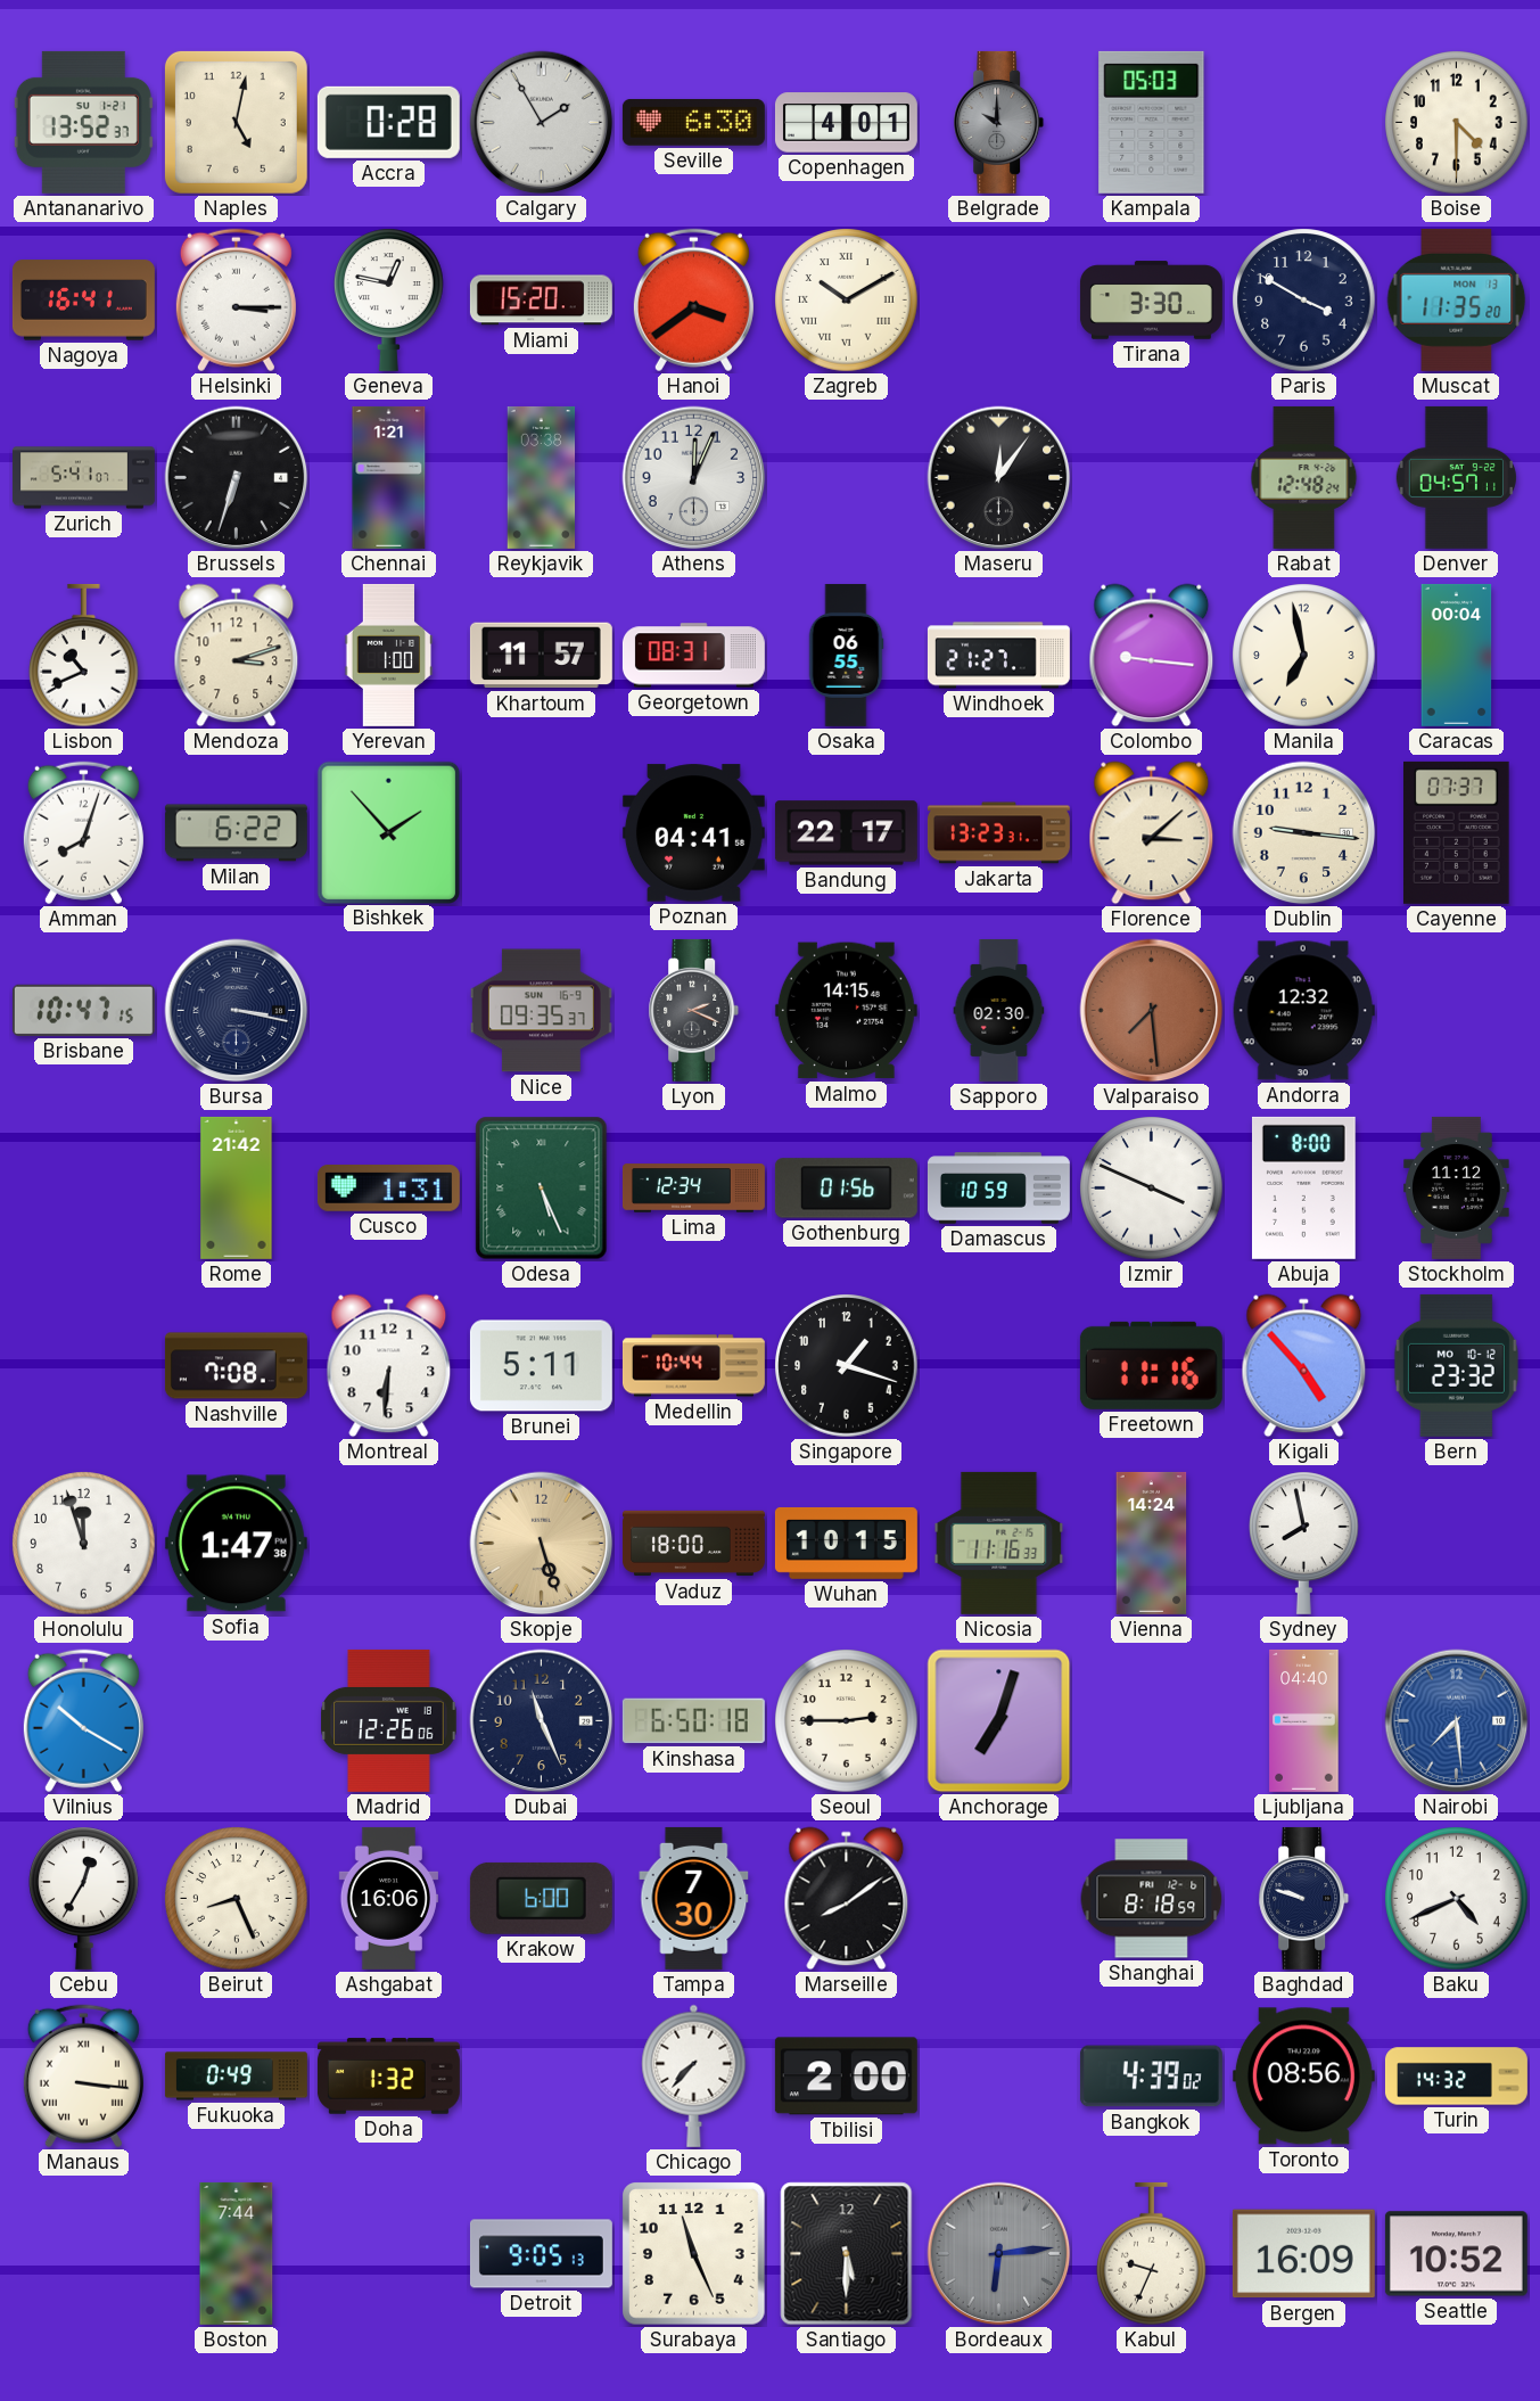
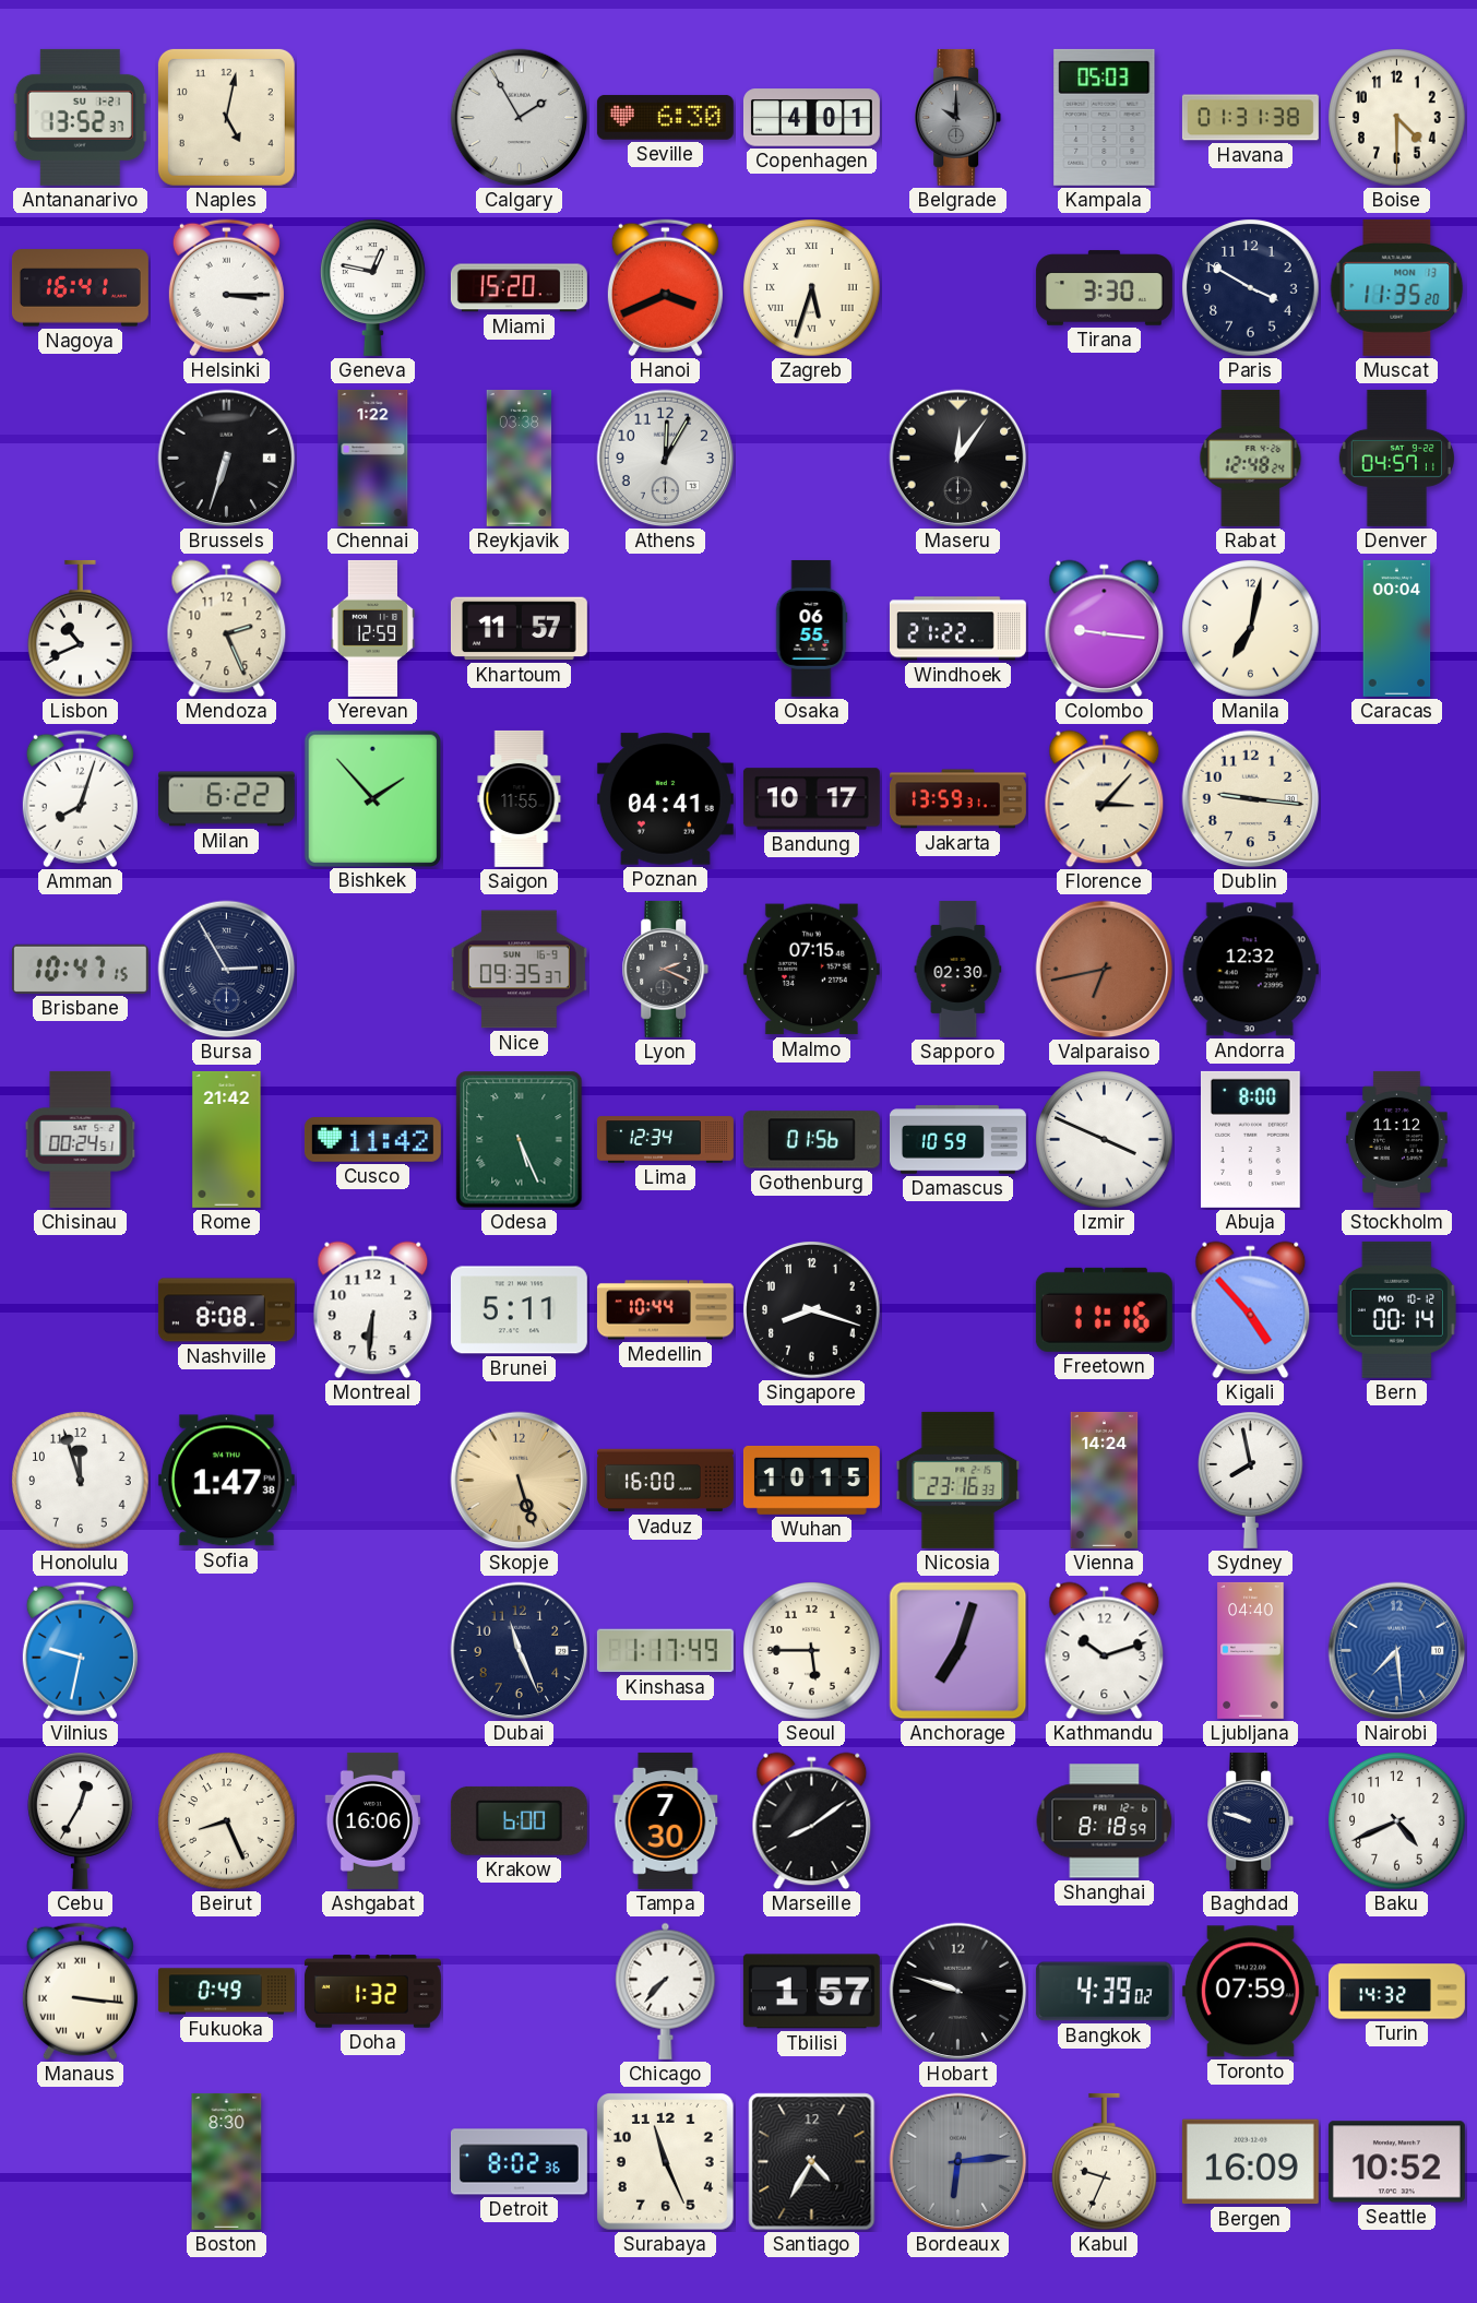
Accra: 0:28 -> none (388, 122)
Havana: none -> 01:31 (1250, 118)
Hanoi: 3:39 -> 3:41 (665, 288)
Zagreb: 10:10 -> 5:33 (812, 288)
Zurich: 5:41 -> none (83, 478)
Chennai: 1:21 -> 1:22 (373, 458)
Athens: 12:04 -> 12:05 (666, 459)
Mendoza: 3:12 -> 2:26 (227, 629)
Yerevan: 1:00 -> 12:59 (373, 628)
Georgetown: 08:31 -> none (693, 656)
Windhoek: 21:27 -> 21:22 (957, 629)
Manila: 6:58 -> 7:02 (1251, 629)
Saigon: none -> 11:55 (520, 798)
Bandung: 22:17 -> 10:17 (811, 799)
Jakarta: 13:23 -> 13:59 (957, 799)
Florence: 3:08 -> 3:07 (1105, 799)
Cayenne: 07:37 -> none (1457, 832)
Bursa: 3:17 -> 2:55 (227, 970)
Malmo: 14:15 -> 07:15 (811, 970)
Valparaiso: 7:29 -> 6:43 (1105, 970)
Chisinau: none -> 00:24 (81, 1139)
Cusco: 1:31 -> 11:42 (372, 1140)
Nashville: 7:08 -> 8:08 (226, 1310)
Singapore: 1:18 -> 8:18 (812, 1310)
Bern: 23:32 -> 00:14 (1396, 1309)
Vaduz: 18:00 -> 16:00 (665, 1481)
Nicosia: 11:16 -> 23:16 (958, 1480)
Vilnius: 10:20 -> 9:32 (80, 1651)
Madrid: 12:26 -> none (389, 1720)
Kinshasa: 6:50 -> 1:17 (665, 1651)
Seoul: 2:45 -> 5:45 (812, 1651)
Kathmandu: none -> 10:12 (1105, 1651)
Tbilisi: 2:00 -> 1:57 (811, 1992)
Hobart: none -> 9:48 (958, 1992)
Toronto: 08:56 -> 07:59 (1250, 1992)
Boston: 7:44 -> 8:30 (227, 2161)
Detroit: 9:05 -> 8:02 (519, 2162)
Santiago: 5:30 -> 4:35 (812, 2162)
